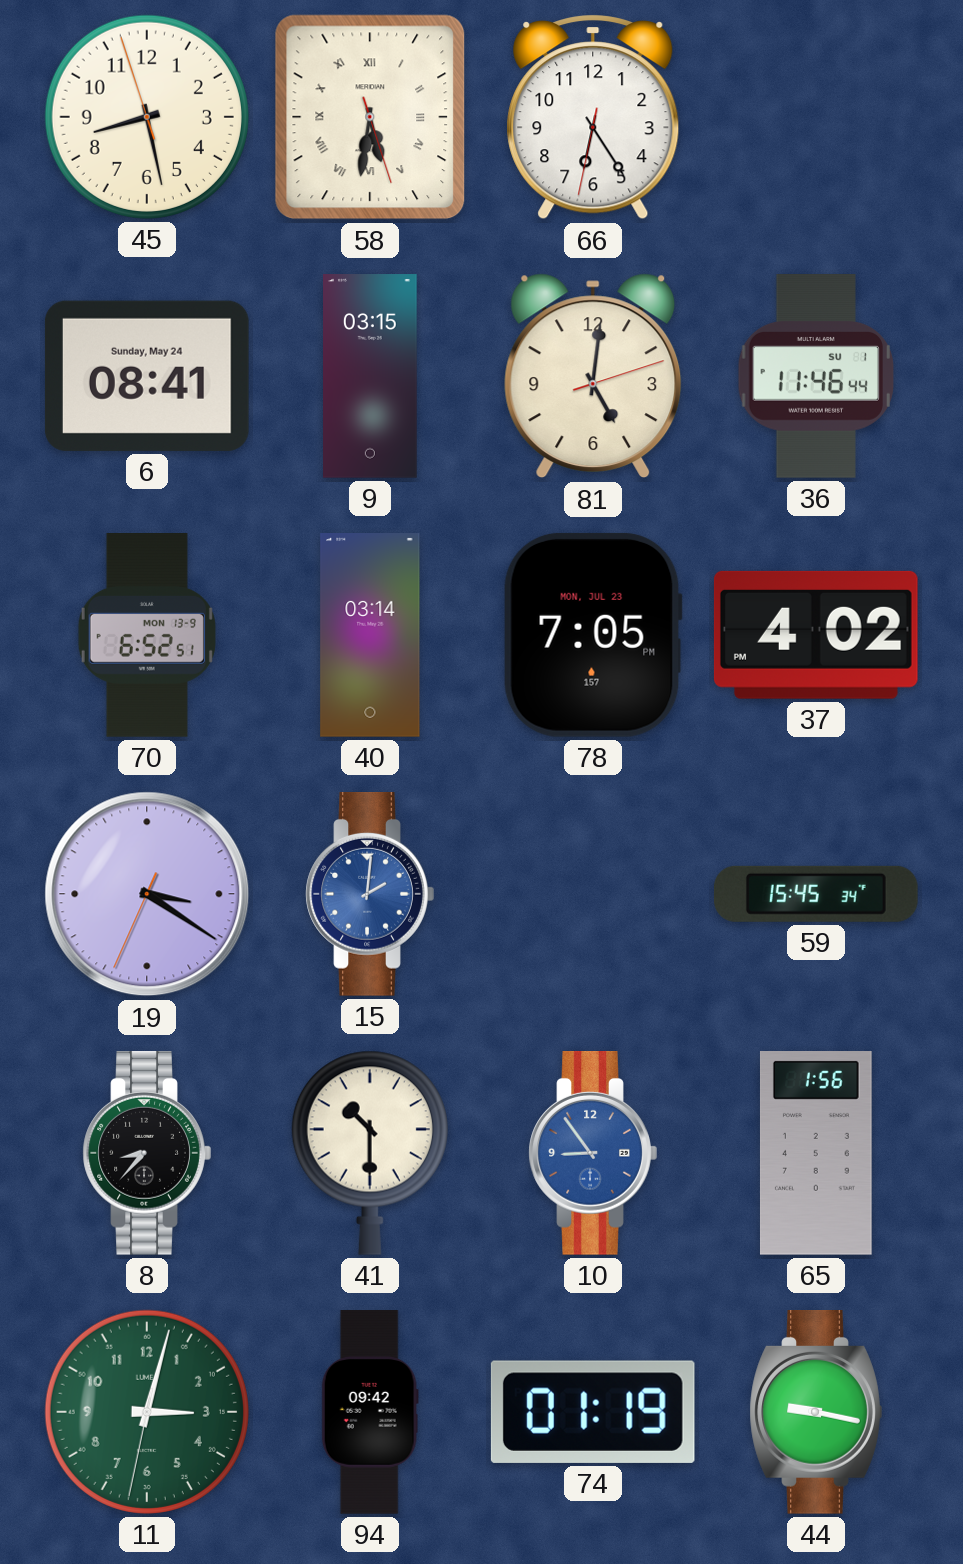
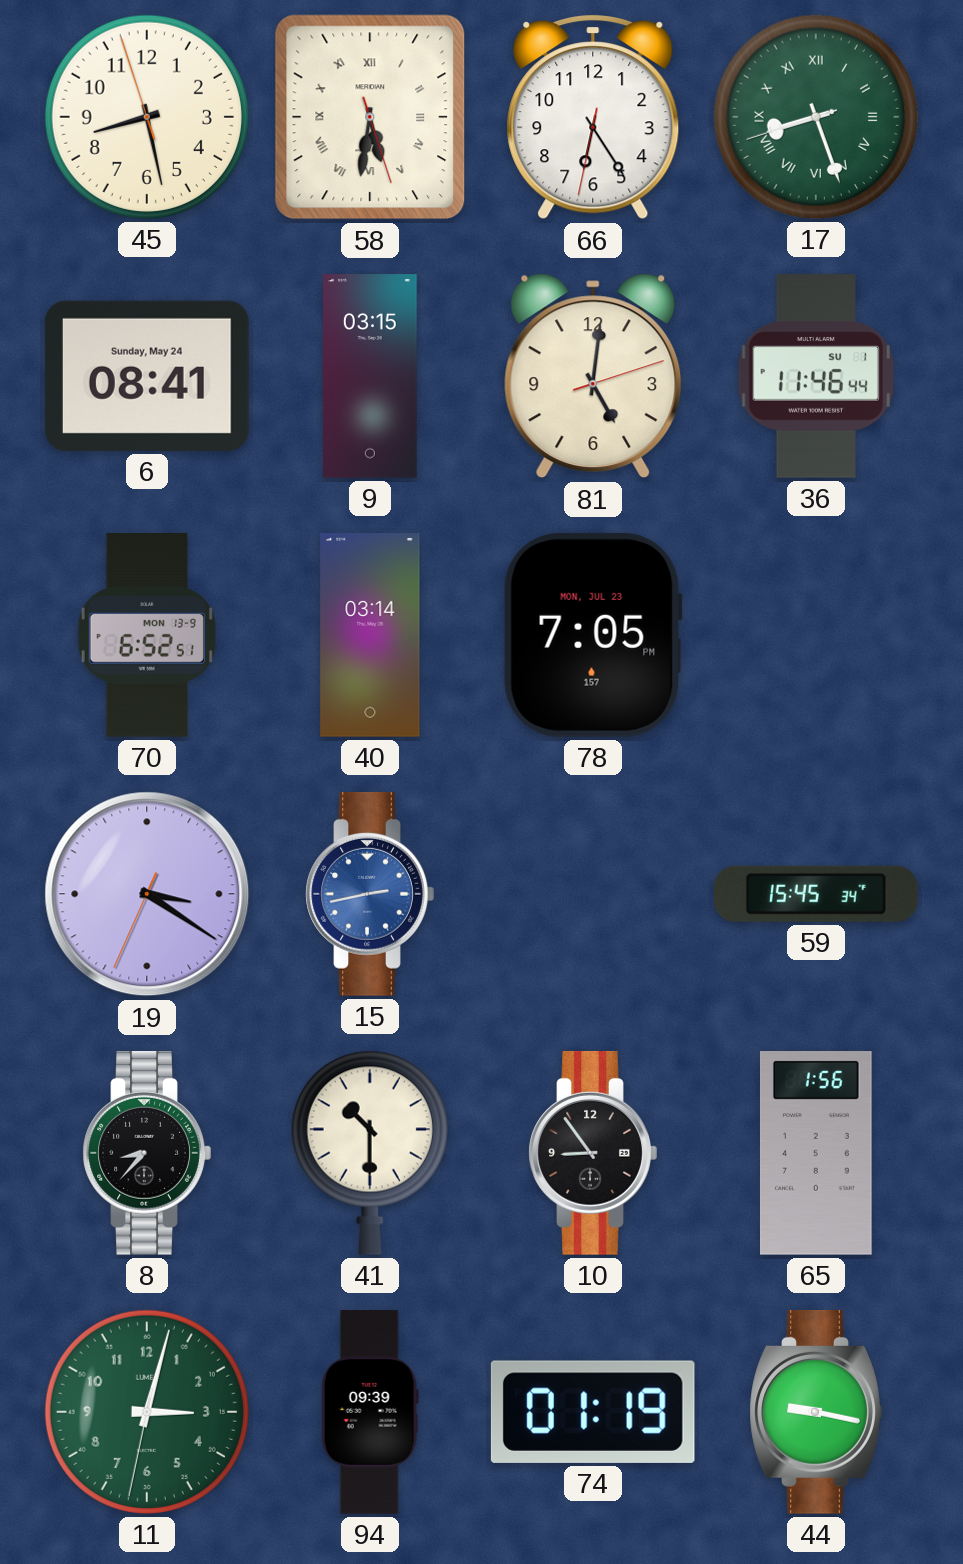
17: none -> 8:26 (816, 117)
37: 4:02 -> none (816, 635)
15: 2:01 -> 2:43 (370, 895)
10 dial: blue -> black (593, 1154)
94: 09:42 -> 09:39 (370, 1412)
